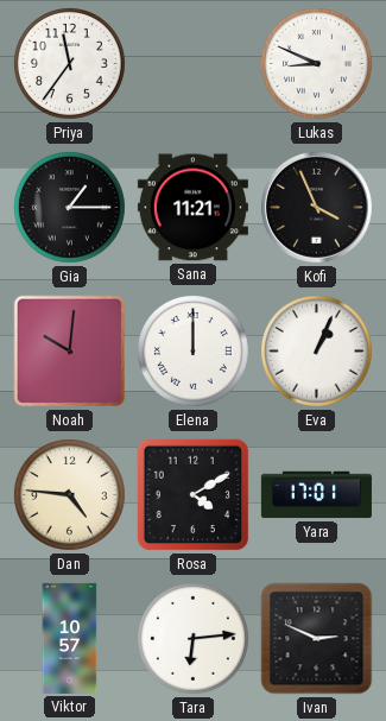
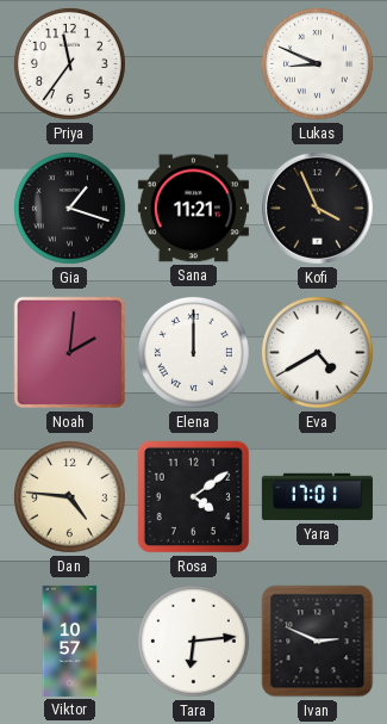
Gia: 1:15 -> 1:18 (69, 208)
Noah: 10:01 -> 2:01 (70, 353)
Eva: 1:04 -> 4:40 (317, 352)
Rosa: 4:10 -> 4:09 (194, 497)
